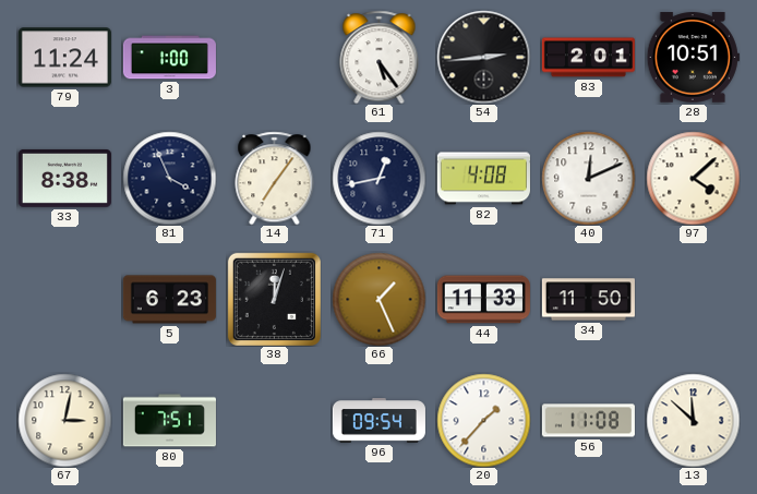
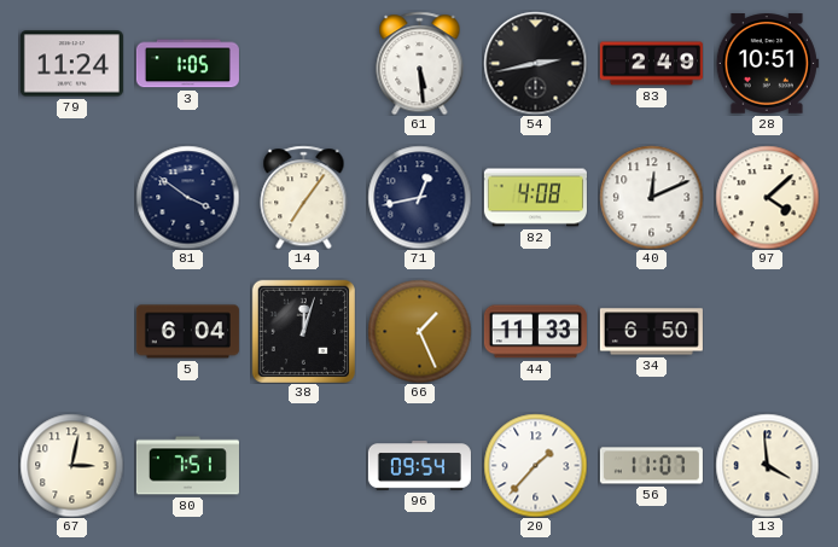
3: 1:00 -> 1:05 (187, 64)
61: 5:24 -> 5:29 (420, 63)
54: 2:44 -> 2:43 (535, 63)
83: 2:01 -> 2:49 (651, 64)
33: 8:38 -> none (64, 178)
81: 3:56 -> 3:51 (187, 197)
5: 6:23 -> 6:04 (187, 332)
34: 11:50 -> 6:50 (651, 332)
56: 11:08 -> 11:07 (651, 466)
13: 11:52 -> 3:59 (767, 465)
